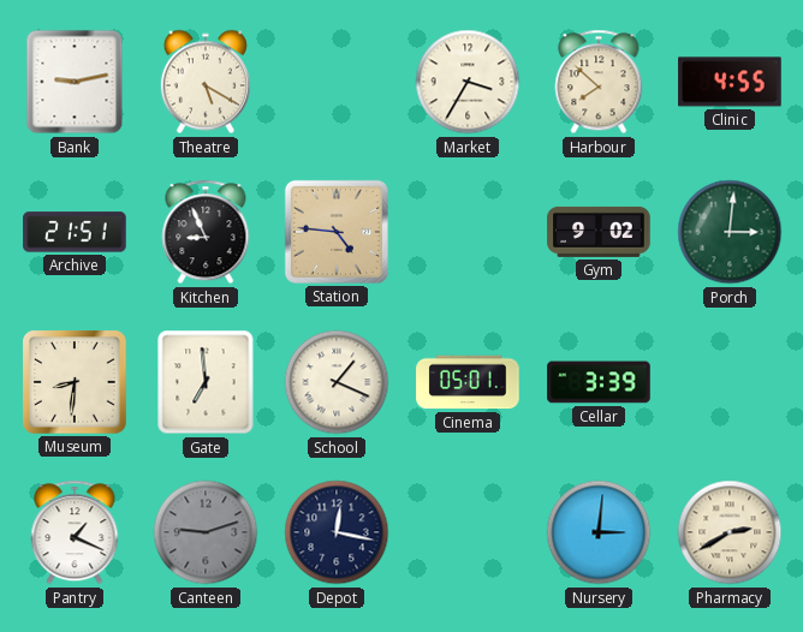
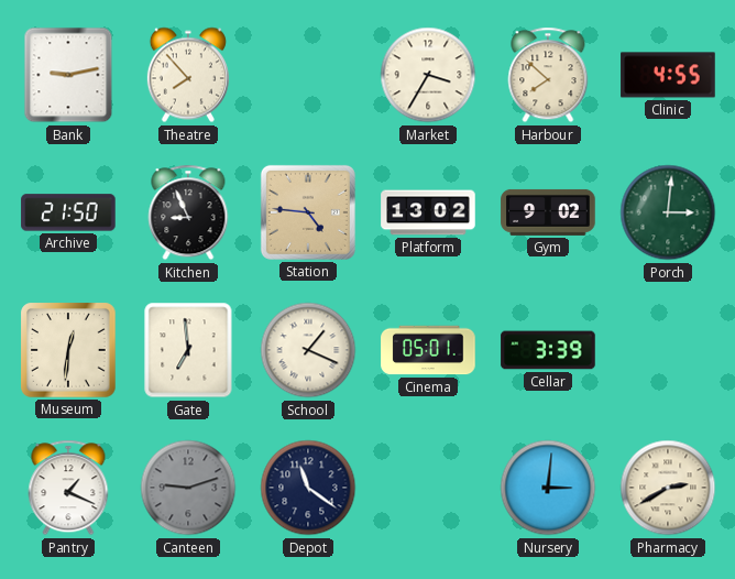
Theatre: 5:20 -> 7:53 (188, 75)
Archive: 21:51 -> 21:50 (68, 212)
Platform: none -> 13:02 (428, 212)
Museum: 8:31 -> 12:31 (68, 350)
Depot: 12:17 -> 11:21 (308, 488)
